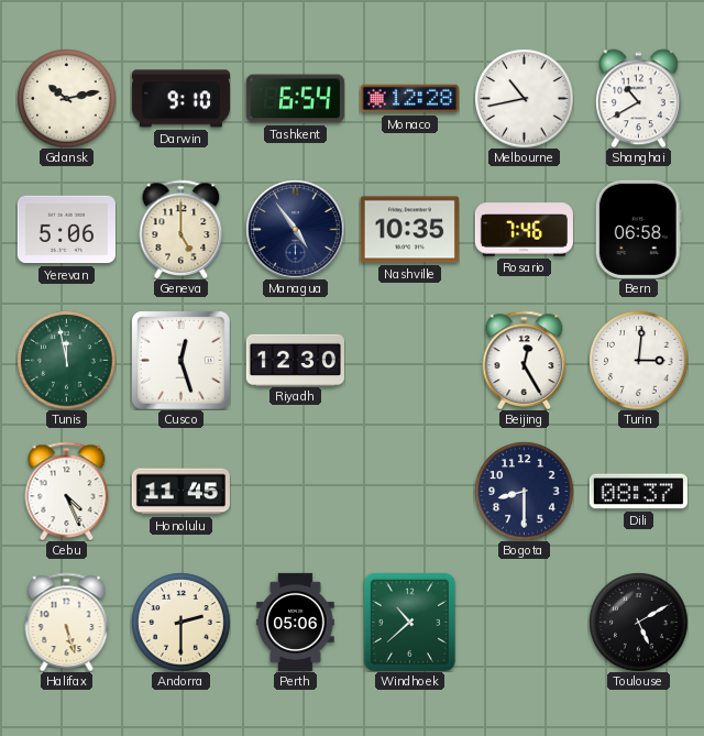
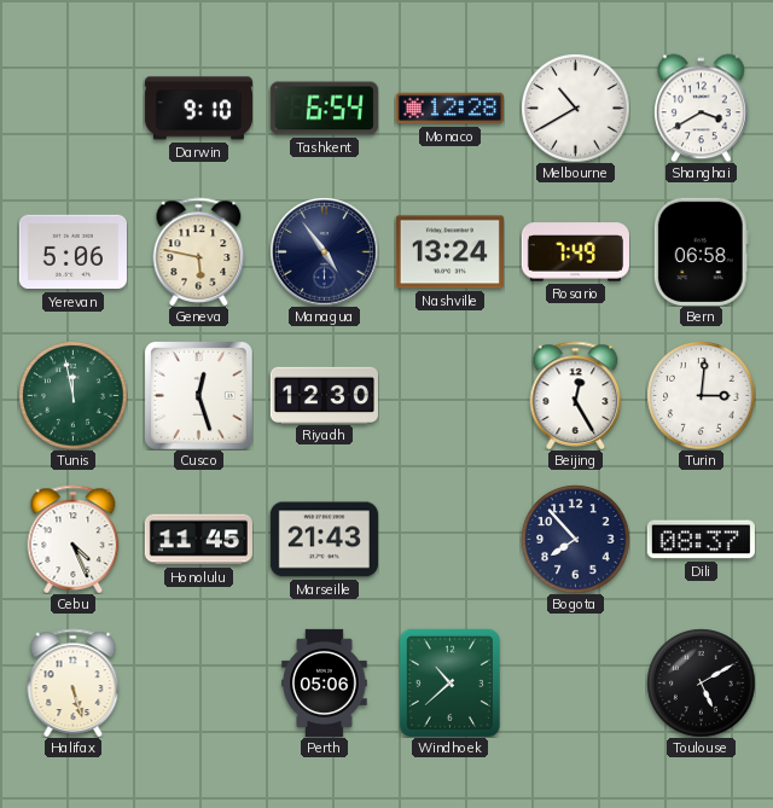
Gdansk: 10:13 -> none (66, 98)
Melbourne: 10:43 -> 10:40 (575, 107)
Shanghai: 10:40 -> 3:40 (702, 107)
Geneva: 5:00 -> 5:47 (199, 251)
Nashville: 10:35 -> 13:24 (449, 252)
Rosario: 7:46 -> 7:49 (575, 252)
Marseille: none -> 21:43 (324, 540)
Bogota: 8:30 -> 7:53 (575, 539)
Andorra: 2:30 -> none (180, 622)
